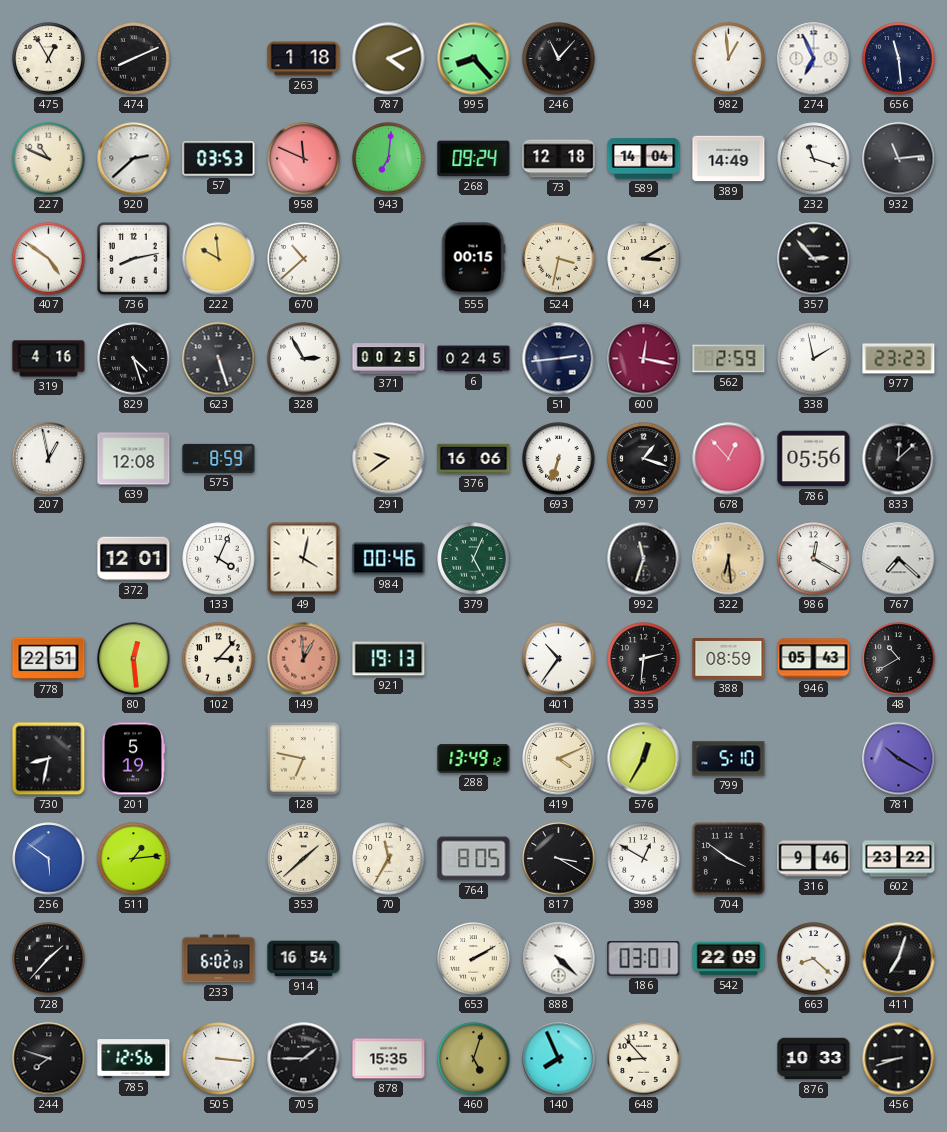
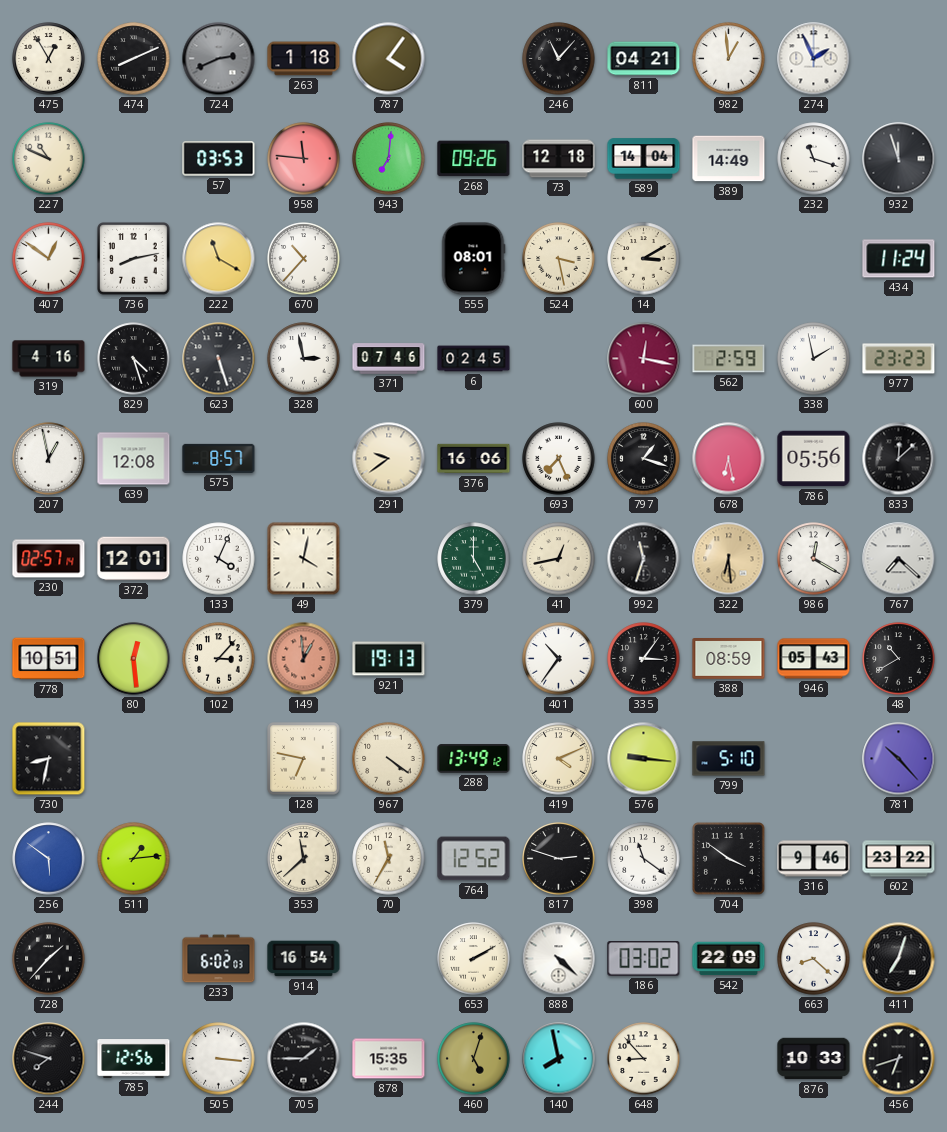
724: none -> 2:41 (219, 59)
787: 4:11 -> 4:06 (389, 59)
995: 8:23 -> none (474, 59)
811: none -> 04:21 (644, 59)
274: 6:56 -> 1:56 (814, 59)
656: 11:29 -> none (899, 59)
920: 2:38 -> none (134, 159)
958: 11:49 -> 11:46 (304, 159)
268: 09:24 -> 09:26 (474, 159)
932: 11:14 -> 11:57 (899, 159)
407: 4:51 -> 12:51 (49, 259)
222: 9:59 -> 11:20 (219, 259)
670: 10:38 -> 10:37 (304, 259)
555: 00:15 -> 08:01 (473, 259)
524: 3:32 -> 3:28 (559, 259)
357: 2:53 -> none (814, 259)
434: none -> 11:24 (899, 259)
328: 2:55 -> 2:58 (304, 359)
371: 00:25 -> 07:46 (389, 359)
51: 2:44 -> none (559, 359)
575: 8:59 -> 8:57 (219, 458)
693: 6:33 -> 7:26 (559, 459)
678: 12:53 -> 6:28 (729, 459)
230: none -> 02:57 (49, 559)
984: 00:46 -> none (389, 559)
379: 5:04 -> 5:00 (474, 559)
41: none -> 12:43 (559, 559)
778: 22:51 -> 10:51 (49, 659)
335: 2:31 -> 3:06 (644, 659)
201: 5:19 -> none (133, 759)
967: none -> 4:21 (389, 759)
576: 12:35 -> 9:16 (644, 759)
781: 10:20 -> 10:23 (899, 759)
353: 1:38 -> 11:38 (304, 859)
764: 8:05 -> 12:52 (474, 859)
817: 3:20 -> 2:48 (559, 859)
398: 12:50 -> 11:21 (644, 859)
186: 03:01 -> 03:02 (644, 959)
140: 7:56 -> 7:58 (559, 1059)
456: 8:42 -> 6:42 (899, 1059)
